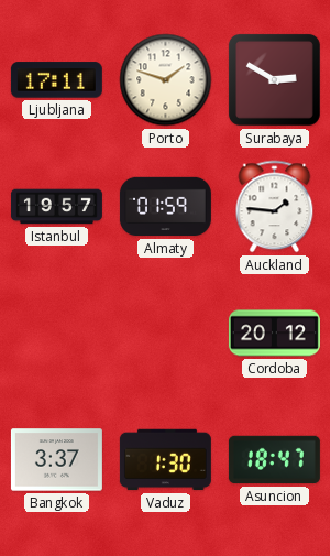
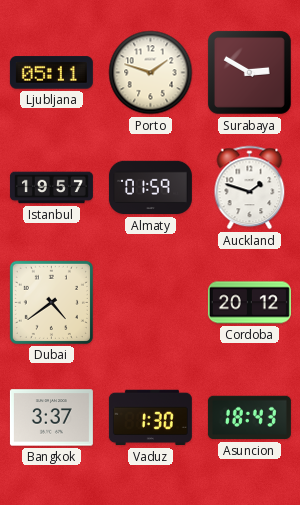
Ljubljana: 17:11 -> 05:11 (51, 73)
Auckland: 1:46 -> 1:48 (250, 188)
Dubai: none -> 4:39 (51, 302)
Asuncion: 18:47 -> 18:43 (249, 418)
